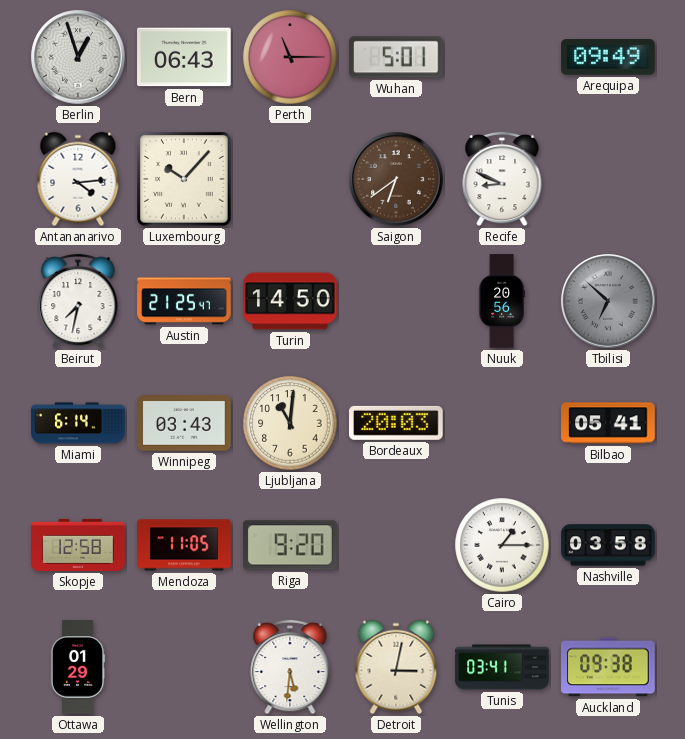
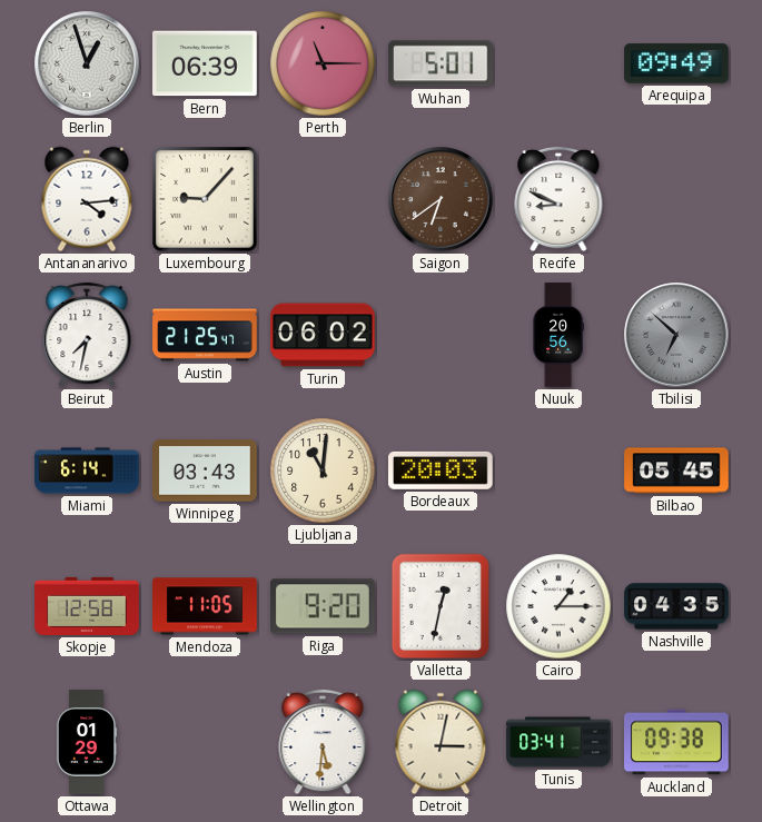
Bern: 06:43 -> 06:39 (205, 63)
Luxembourg: 10:07 -> 9:07 (205, 199)
Turin: 14:50 -> 06:02 (323, 335)
Bilbao: 05:41 -> 05:45 (676, 471)
Valletta: none -> 12:32 (441, 606)
Nashville: 03:58 -> 04:35 (676, 606)
